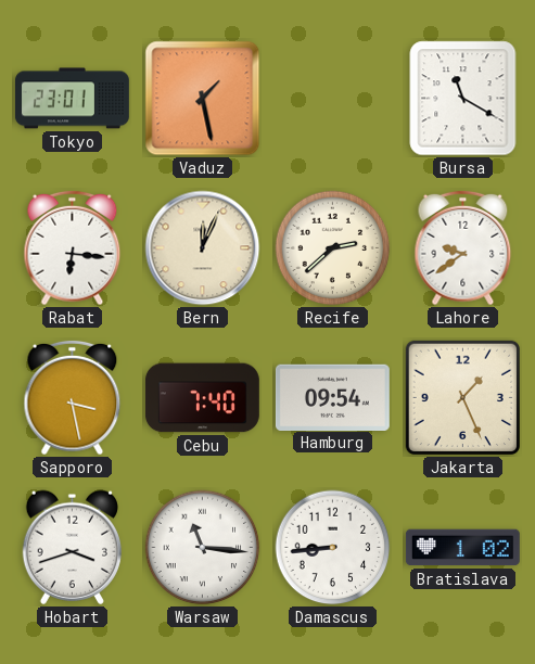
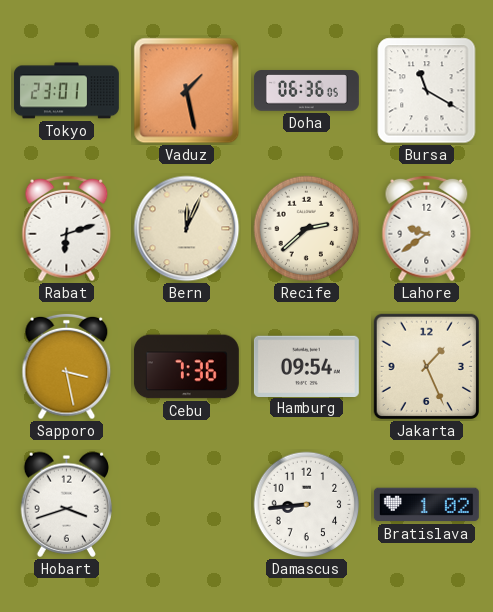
Doha: none -> 06:36 (306, 91)
Rabat: 6:16 -> 6:12 (67, 229)
Cebu: 7:40 -> 7:36 (186, 367)
Warsaw: 11:16 -> none (203, 548)
